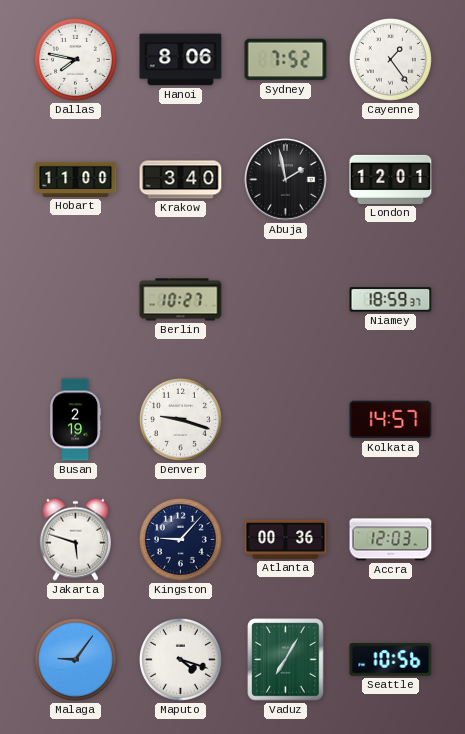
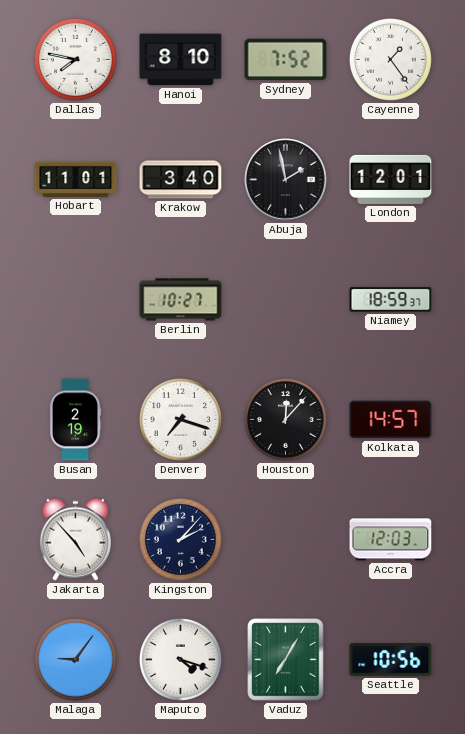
Hanoi: 8:06 -> 8:10 (181, 60)
Hobart: 11:00 -> 11:01 (76, 179)
Denver: 9:18 -> 7:18 (180, 419)
Houston: none -> 12:07 (285, 419)
Jakarta: 5:48 -> 4:53 (75, 539)
Kingston: 9:07 -> 2:07 (180, 539)
Atlanta: 00:36 -> none (286, 539)
